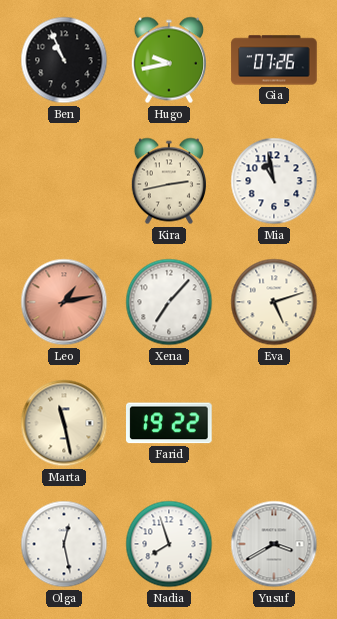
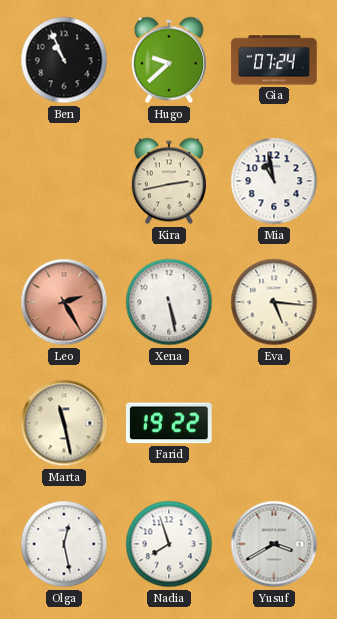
Hugo: 9:43 -> 9:38 (169, 60)
Gia: 07:26 -> 07:24 (274, 60)
Leo: 1:13 -> 2:25 (64, 302)
Xena: 7:07 -> 5:28 (169, 302)
Eva: 5:12 -> 5:16 (274, 302)
